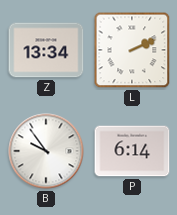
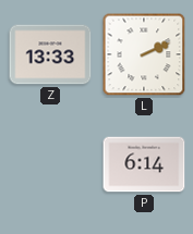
Z: 13:34 -> 13:33 (50, 54)
B: 9:54 -> none (46, 151)
